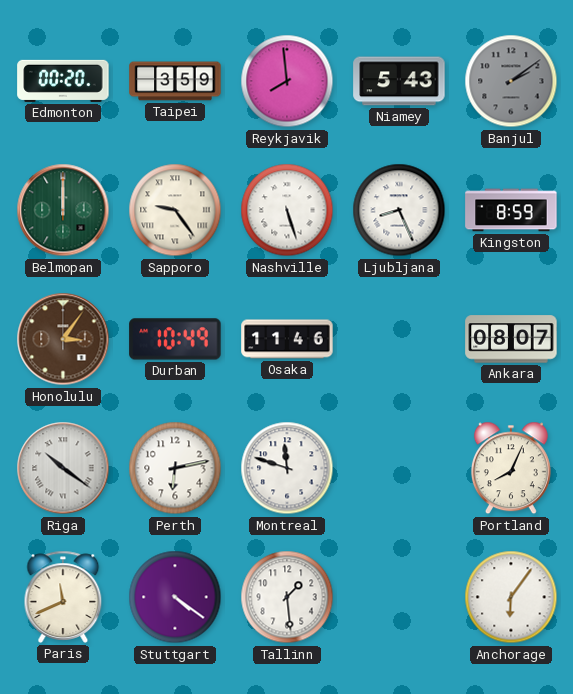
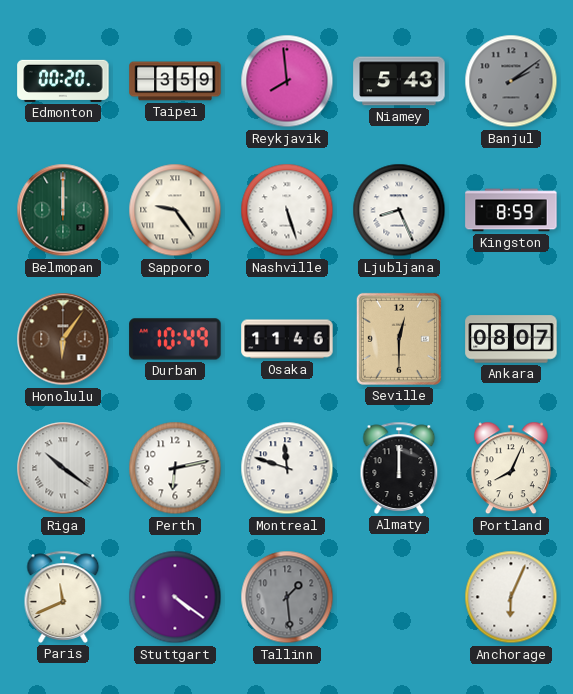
Honolulu: 3:06 -> 6:06 (63, 339)
Seville: none -> 12:30 (399, 339)
Almaty: none -> 12:00 (399, 468)
Tallinn dial: white -> grey (287, 597)
Anchorage: 6:06 -> 6:04 (511, 597)
